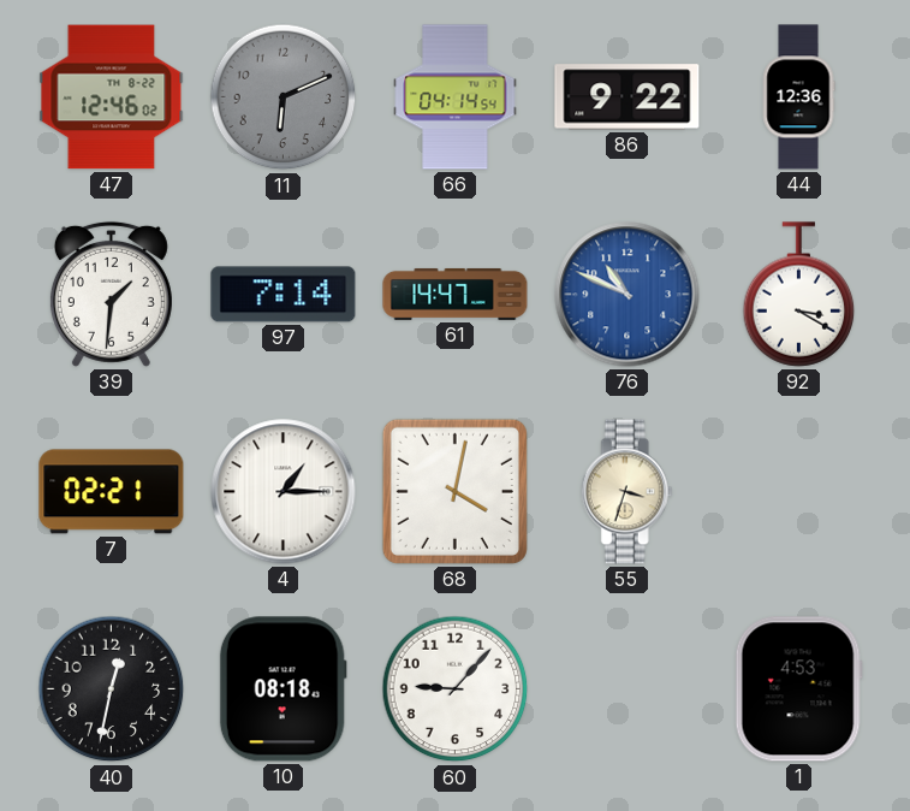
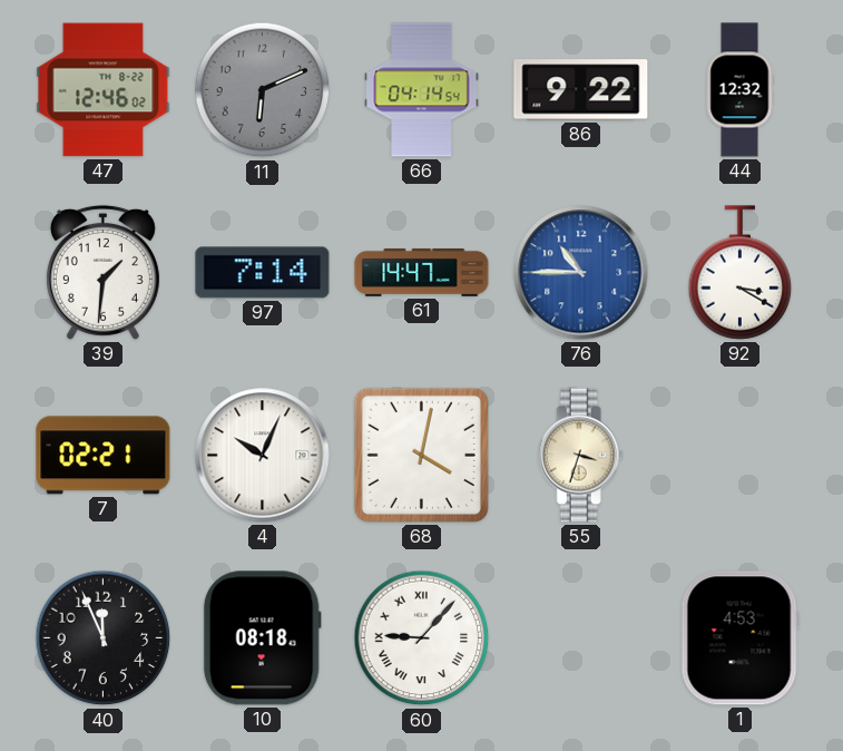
44: 12:36 -> 12:32 (739, 90)
76: 10:49 -> 10:45 (581, 273)
4: 1:15 -> 10:04 (263, 456)
40: 12:32 -> 11:56 (104, 638)
60 numerals: Arabic -> Roman (422, 638)
